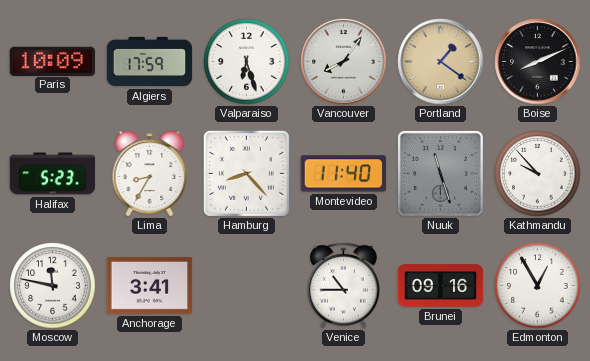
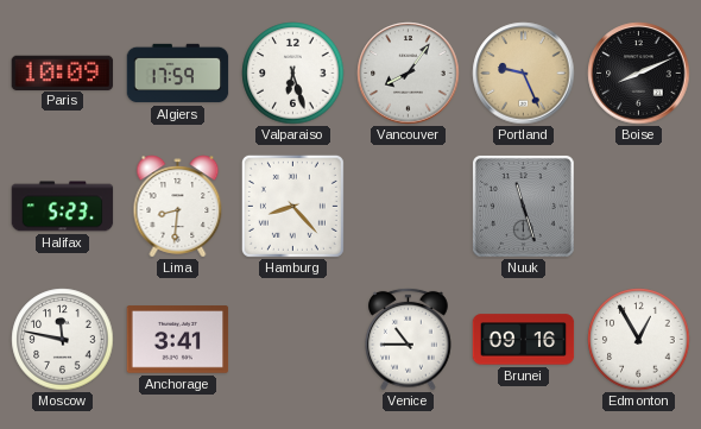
Portland: 1:21 -> 9:26 (524, 74)
Lima: 8:35 -> 8:31 (178, 207)
Montevideo: 11:40 -> none (344, 174)
Kathmandu: 9:53 -> none (538, 174)
